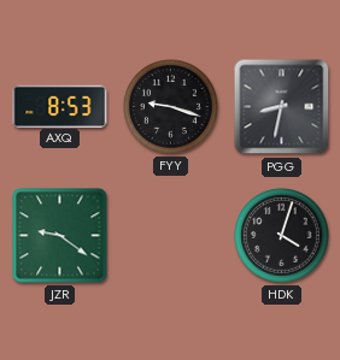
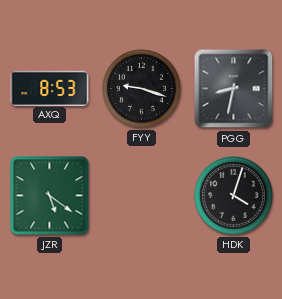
JZR: 9:21 -> 5:21 (50, 196)
